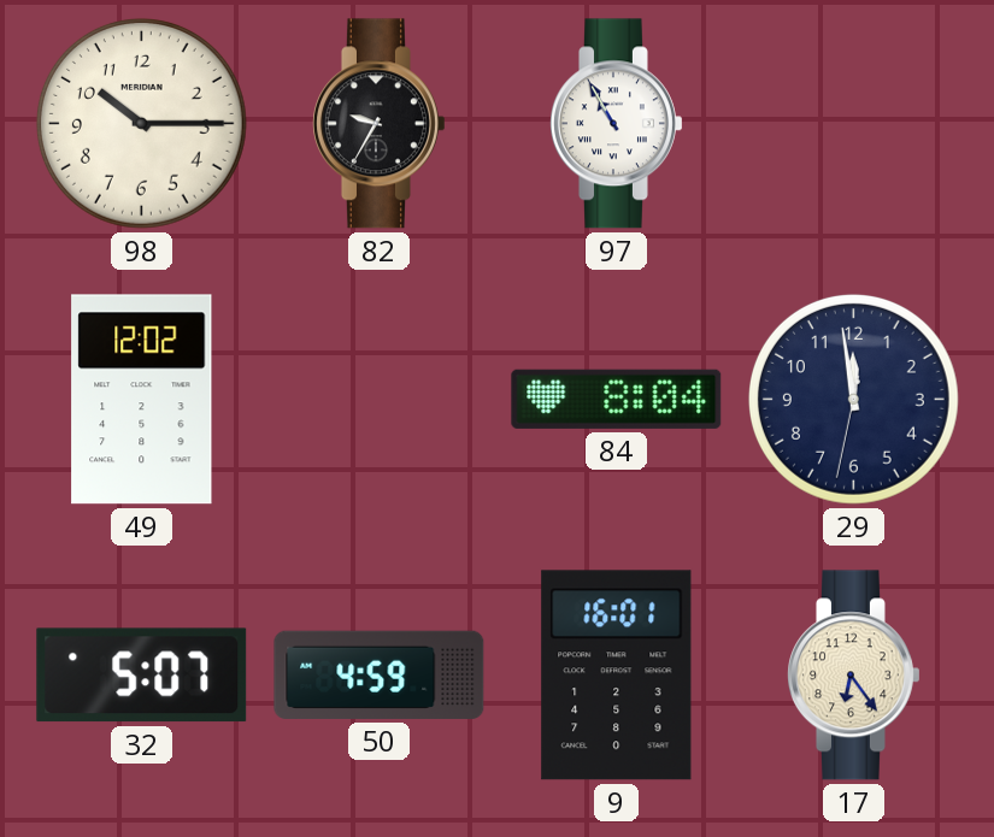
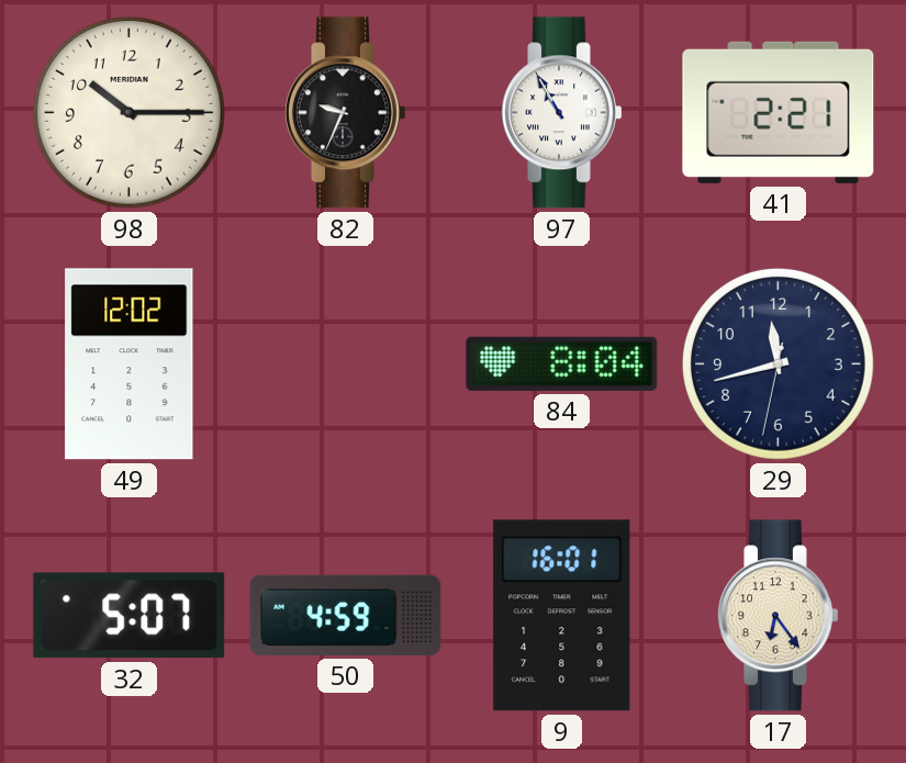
82: 9:35 -> 9:34 (346, 113)
41: none -> 2:21 (779, 112)
29: 11:58 -> 11:42 (778, 363)
